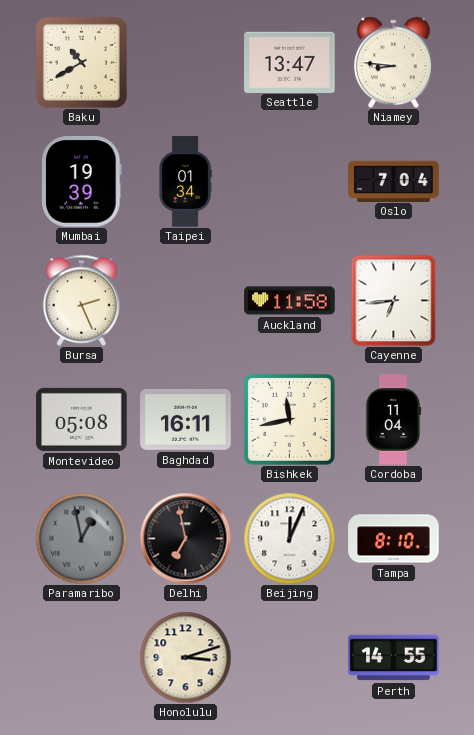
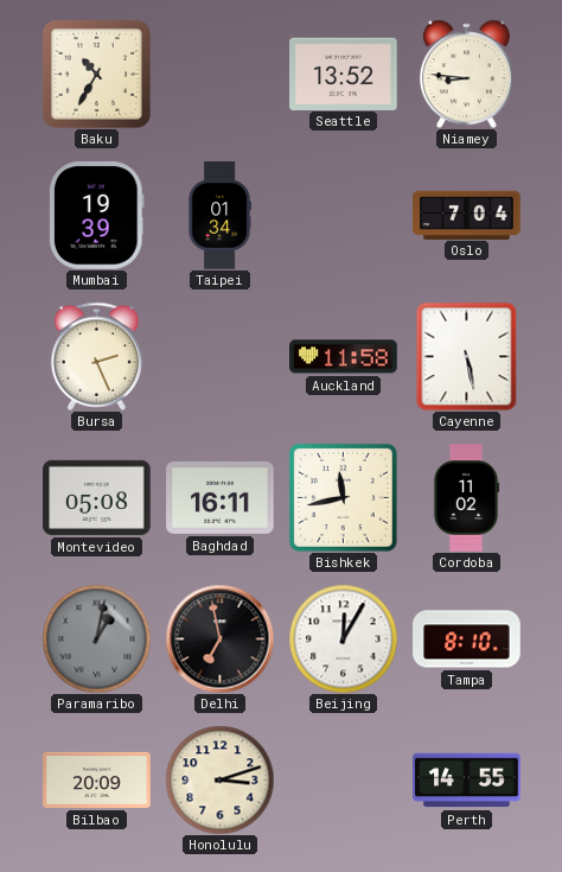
Baku: 10:40 -> 10:35 (96, 74)
Seattle: 13:47 -> 13:52 (344, 74)
Cayenne: 6:44 -> 5:28 (467, 356)
Cordoba: 11:04 -> 11:02 (466, 498)
Paramaribo: 12:58 -> 1:02 (96, 638)
Beijing: 12:04 -> 12:05 (343, 638)
Bilbao: none -> 20:09 (97, 779)
